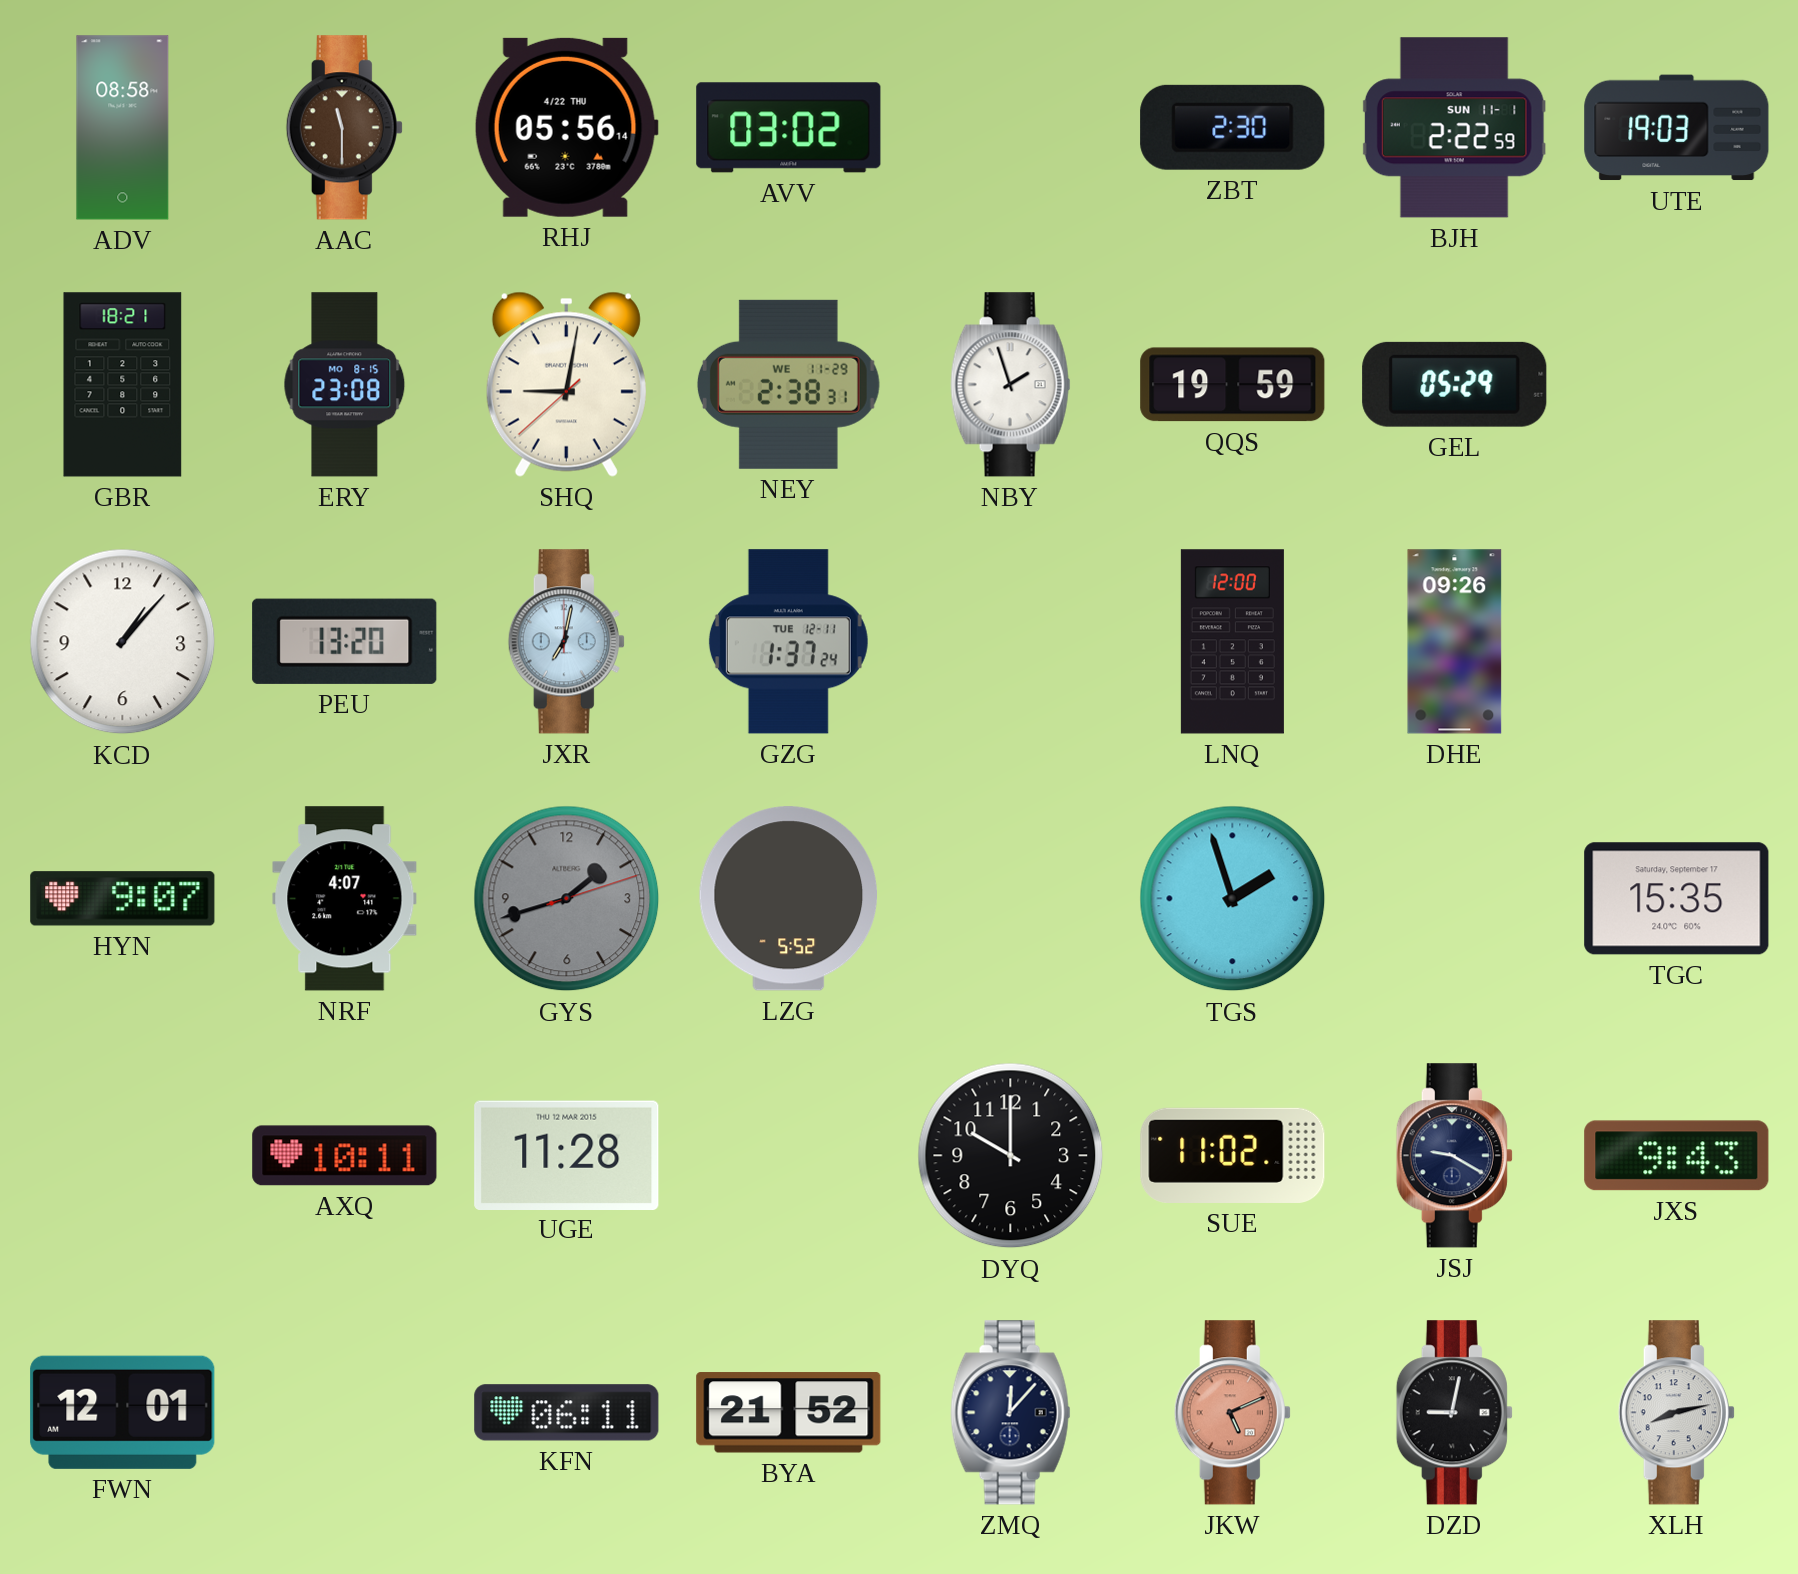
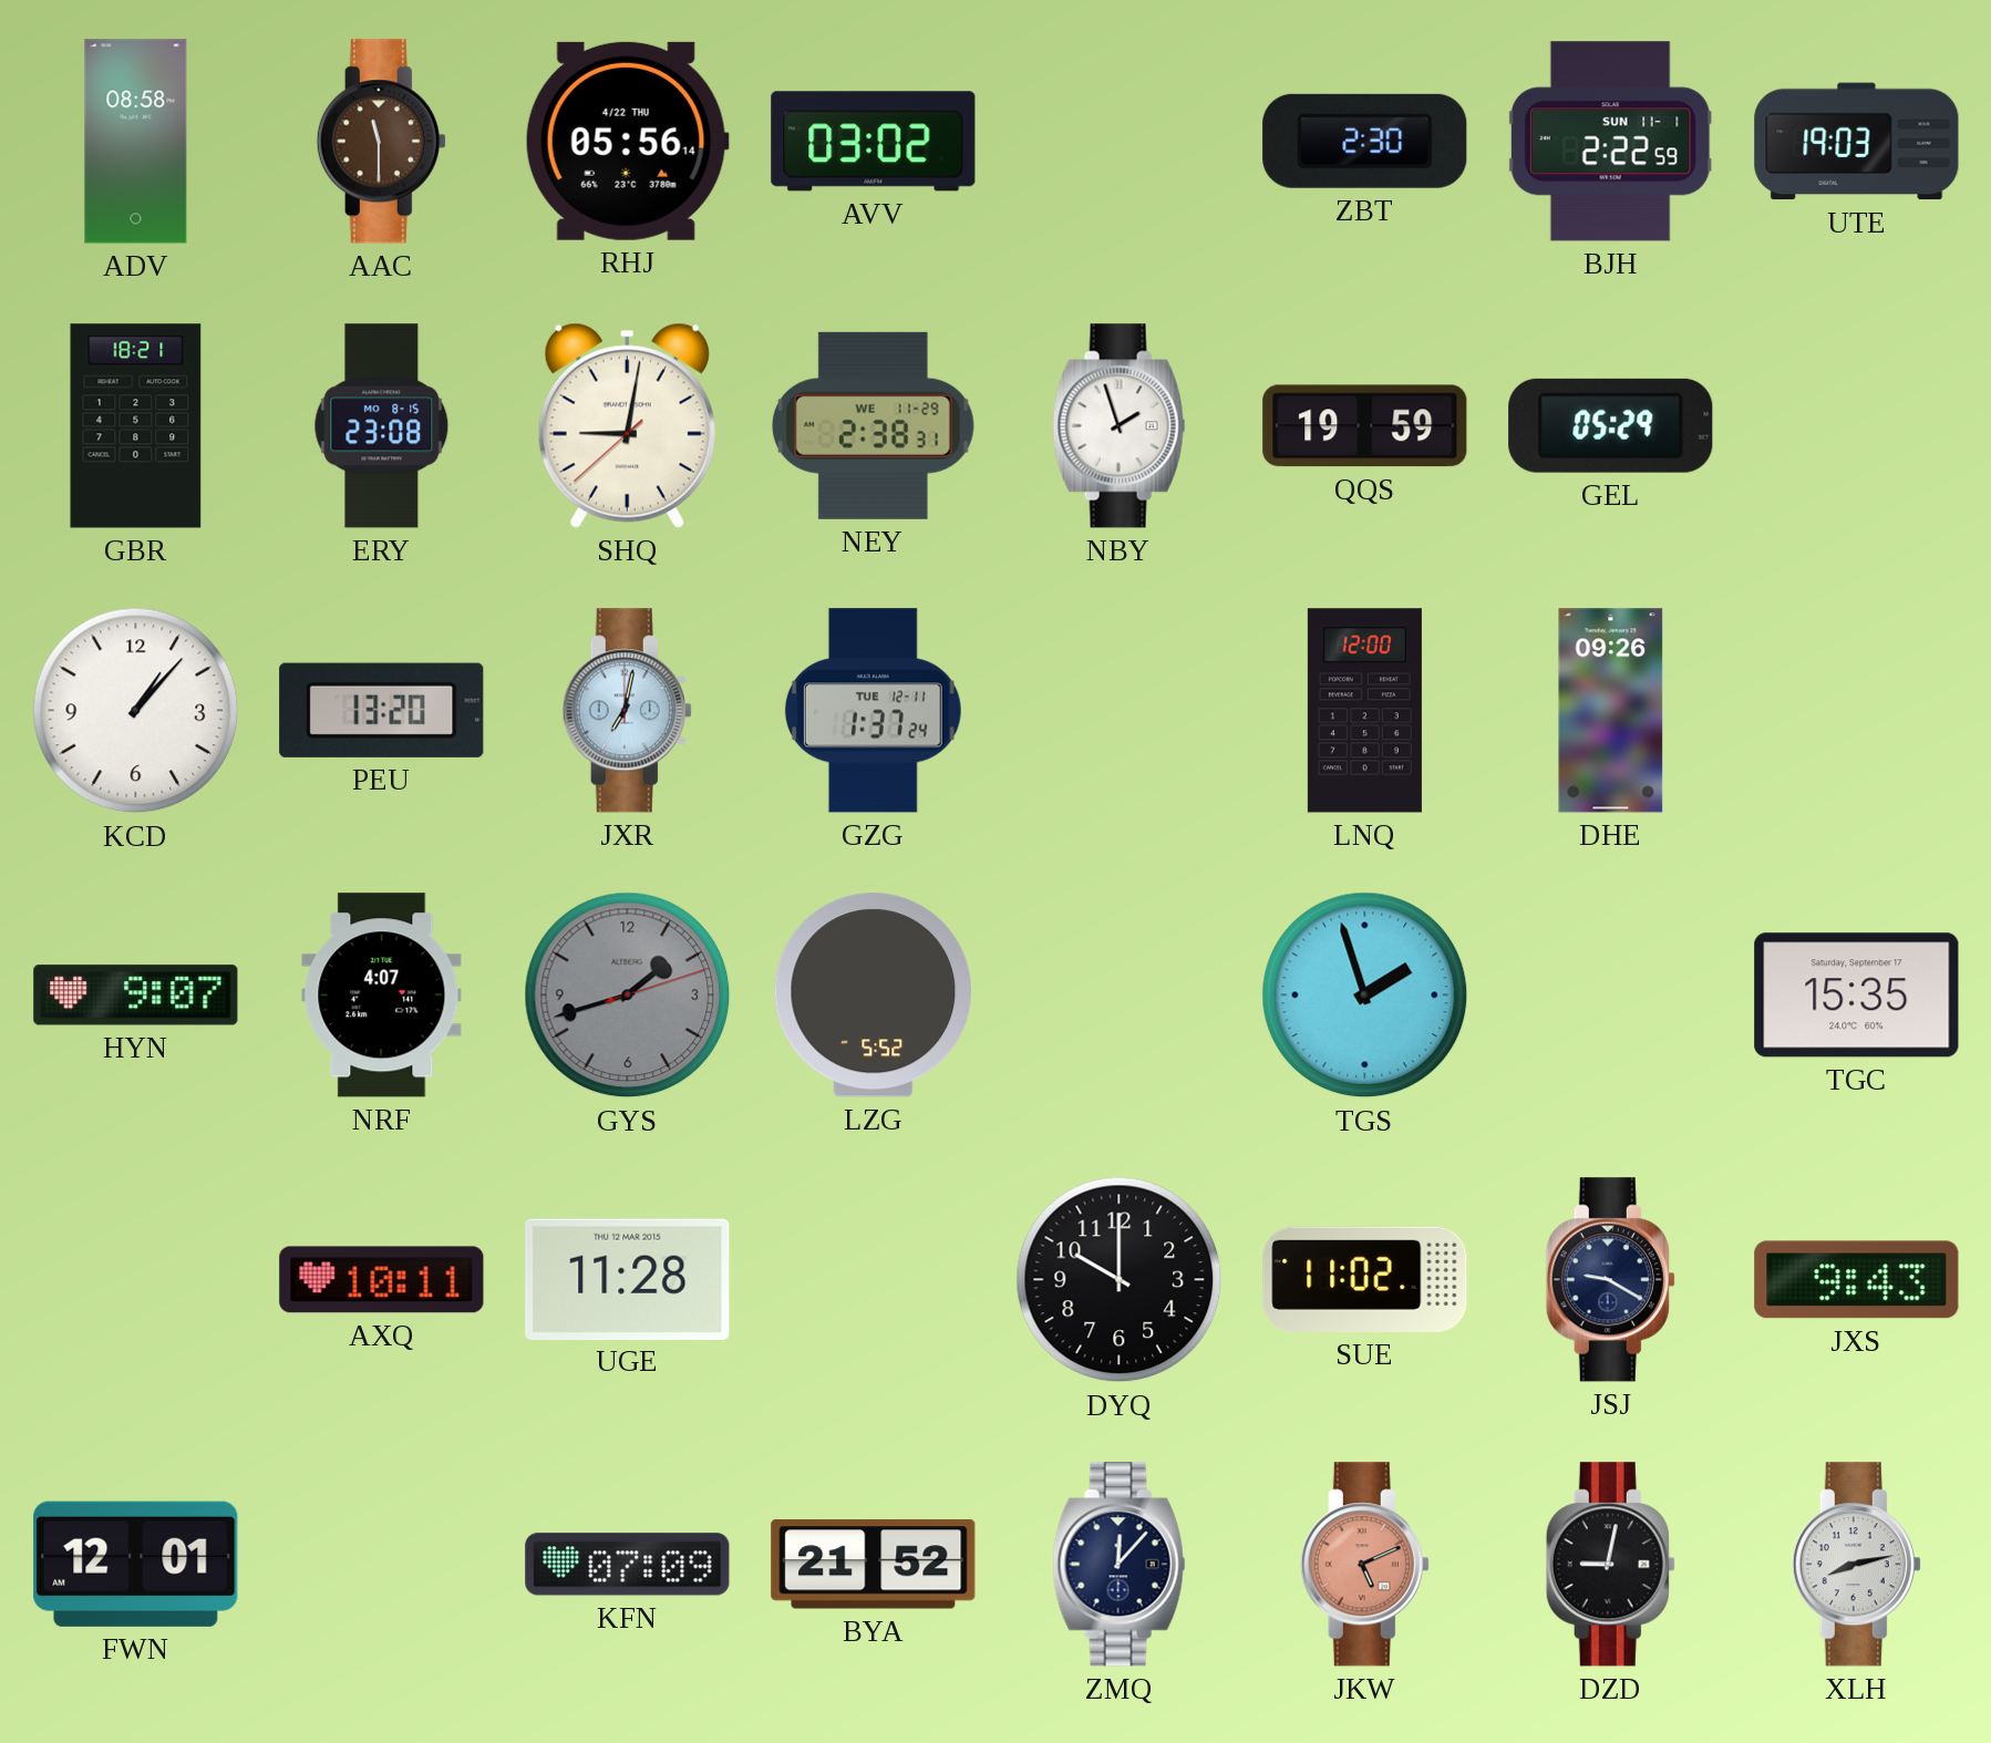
KFN: 06:11 -> 07:09 (628, 1565)
